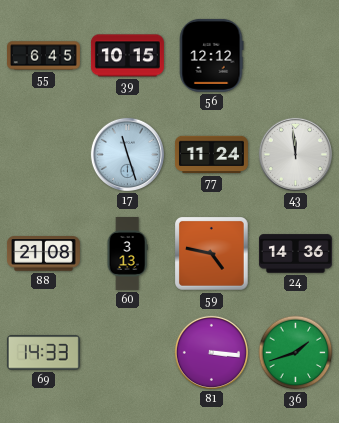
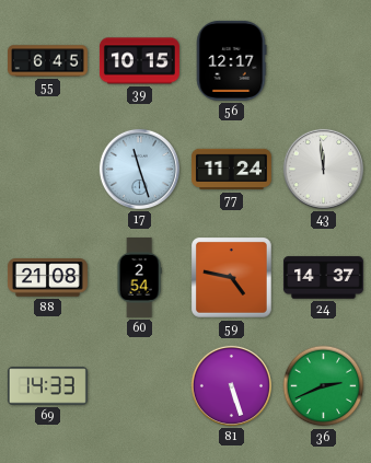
56: 12:12 -> 12:17 (231, 60)
60: 3:13 -> 2:54 (139, 278)
24: 14:36 -> 14:37 (323, 278)
81: 3:16 -> 5:27 (231, 385)
36: 1:42 -> 2:41 (324, 386)
